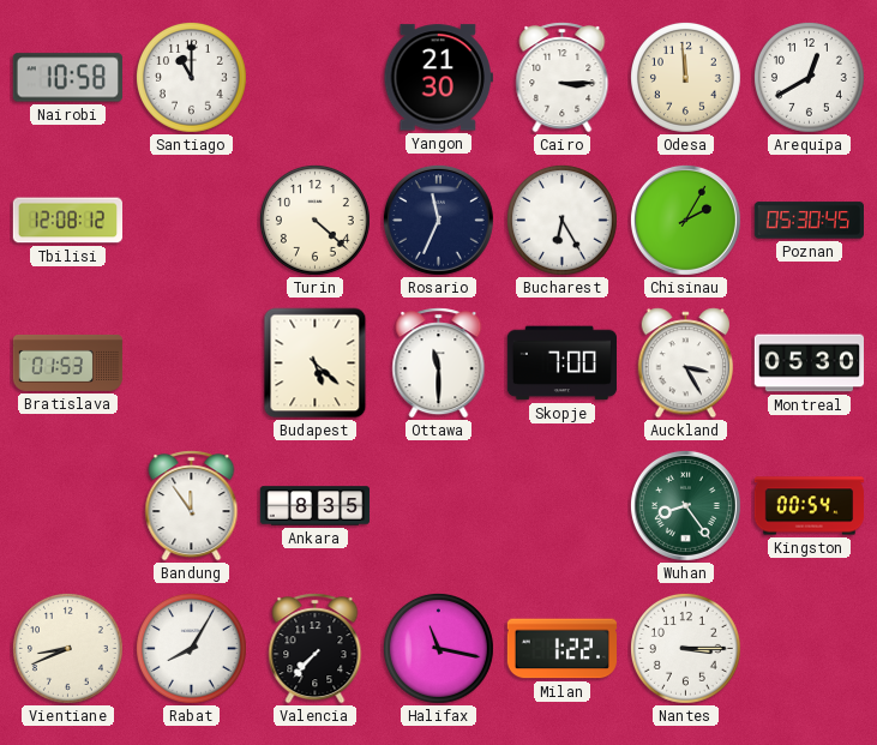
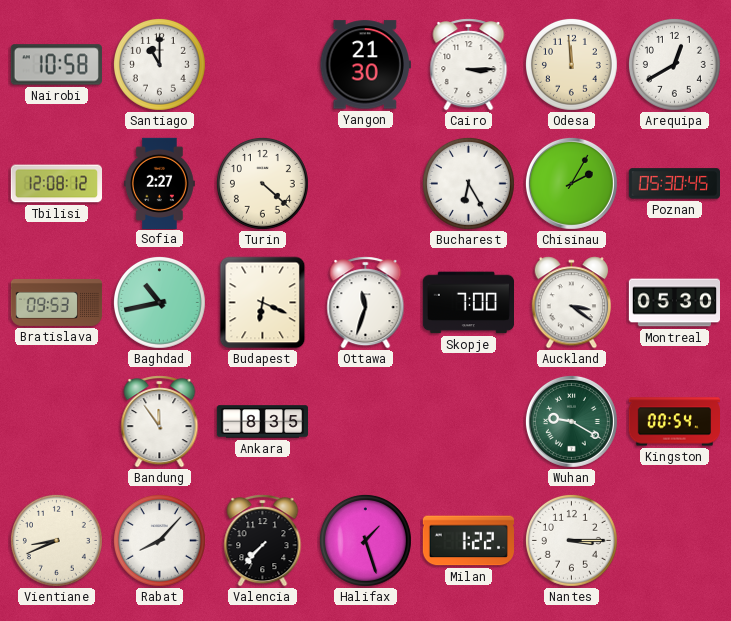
Sofia: none -> 2:27 (159, 183)
Rosario: 11:34 -> none (438, 220)
Bratislava: 01:53 -> 09:53 (57, 302)
Baghdad: none -> 10:43 (159, 302)
Budapest: 5:22 -> 6:19 (263, 303)
Ottawa: 11:30 -> 11:33 (366, 303)
Auckland: 3:25 -> 3:21 (572, 303)
Wuhan: 8:24 -> 9:20 (571, 421)
Rabat: 8:05 -> 8:07 (159, 540)
Halifax: 11:17 -> 1:27 (365, 540)
